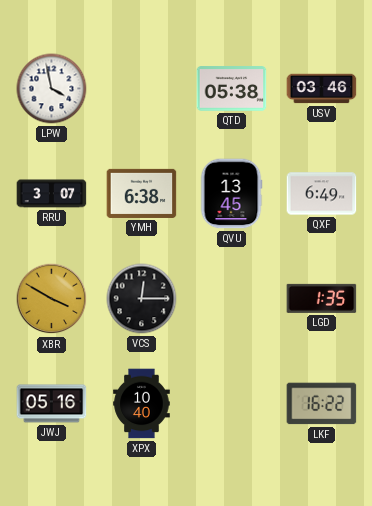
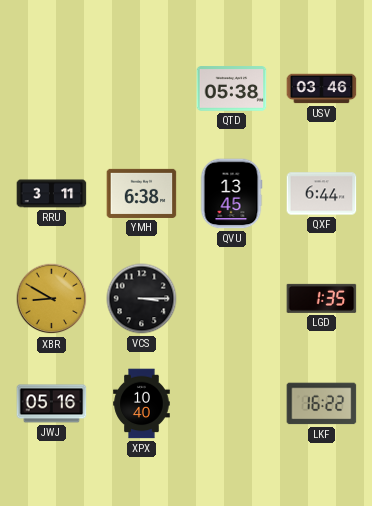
LPW: 3:58 -> none (52, 89)
RRU: 3:07 -> 3:11 (52, 194)
QXF: 6:49 -> 6:44 (322, 194)
XBR: 3:50 -> 8:50 (52, 299)
VCS: 12:15 -> 3:15 (142, 299)
